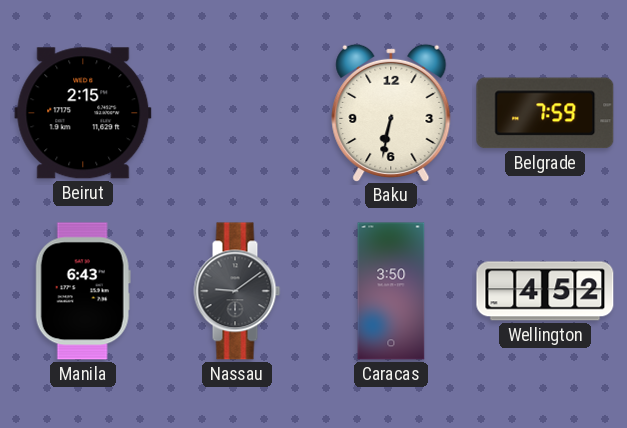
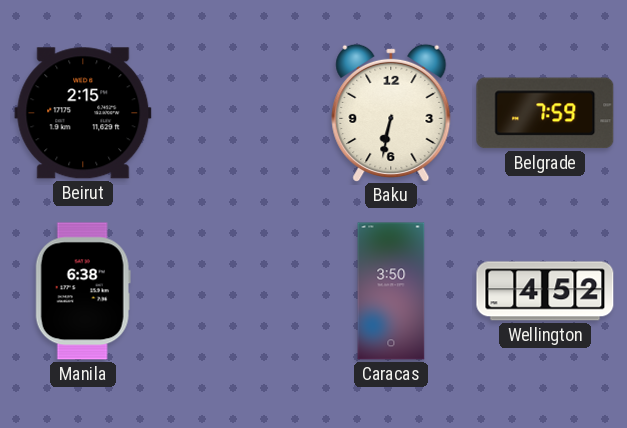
Manila: 6:43 -> 6:38 (83, 291)
Nassau: 9:09 -> none (237, 291)
